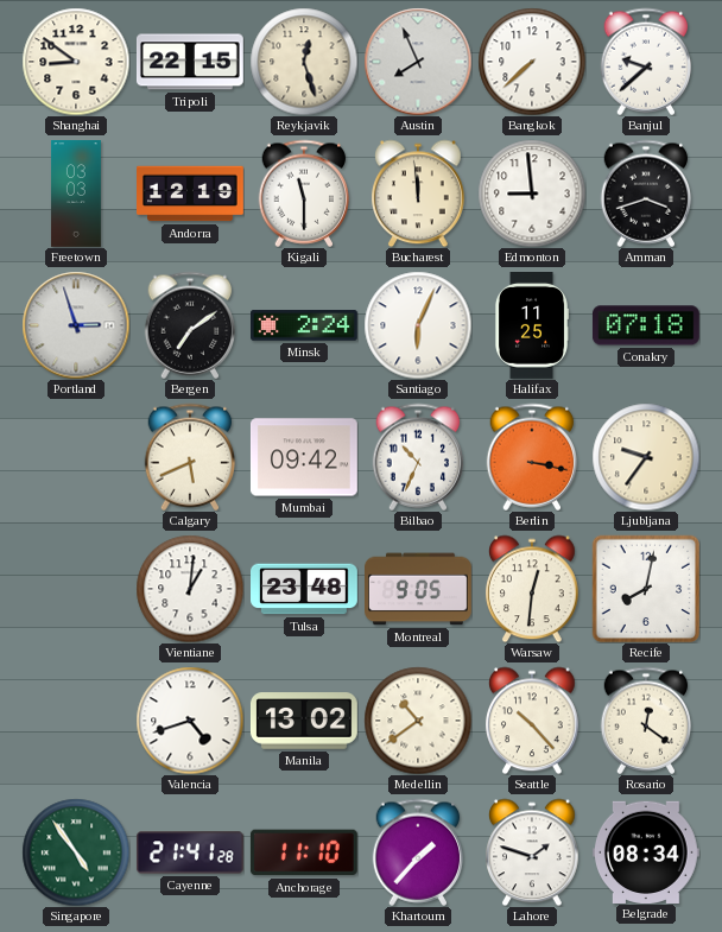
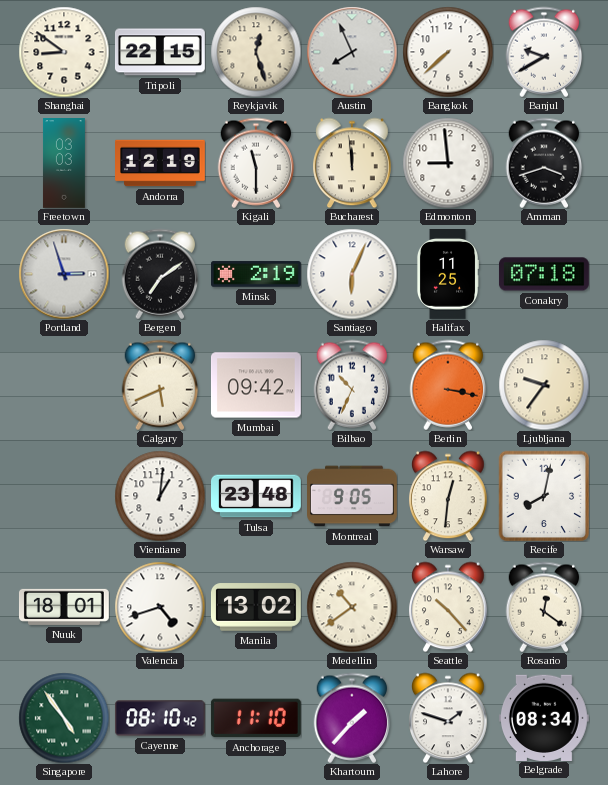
Banjul: 9:38 -> 9:40 (544, 52)
Minsk: 2:24 -> 2:19 (257, 274)
Nuuk: none -> 18:01 (64, 607)
Cayenne: 21:41 -> 08:10 (160, 718)
